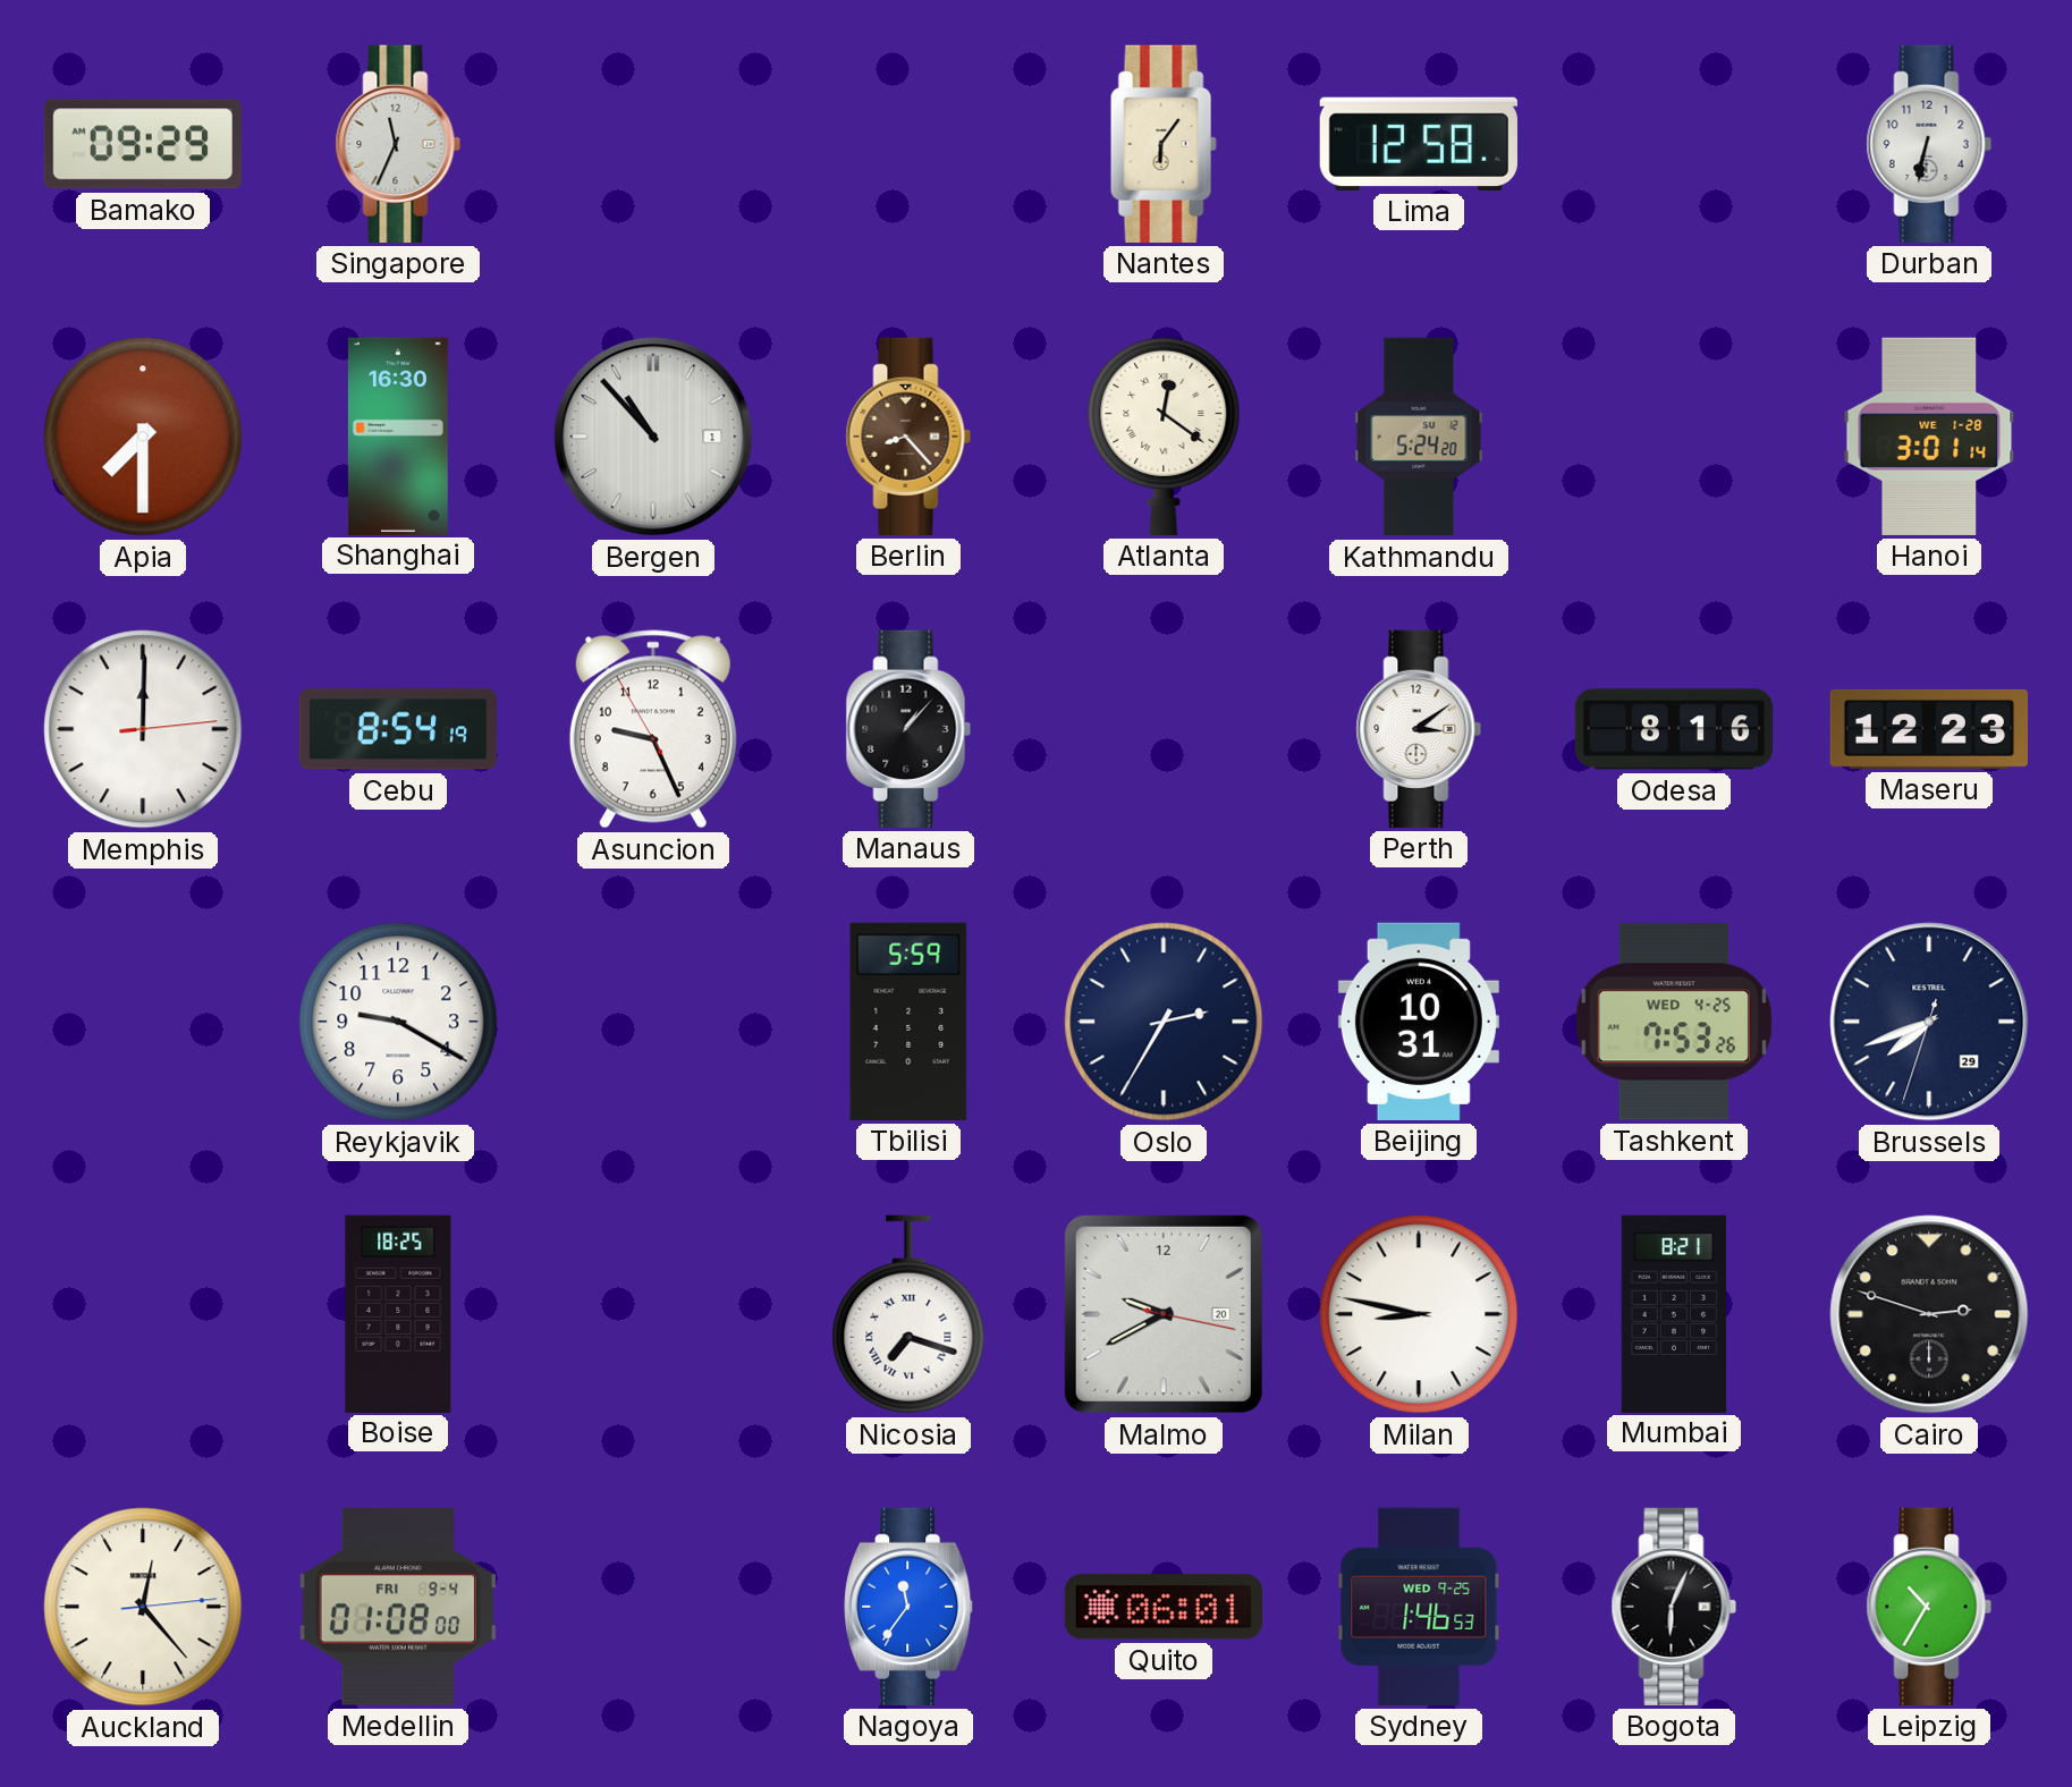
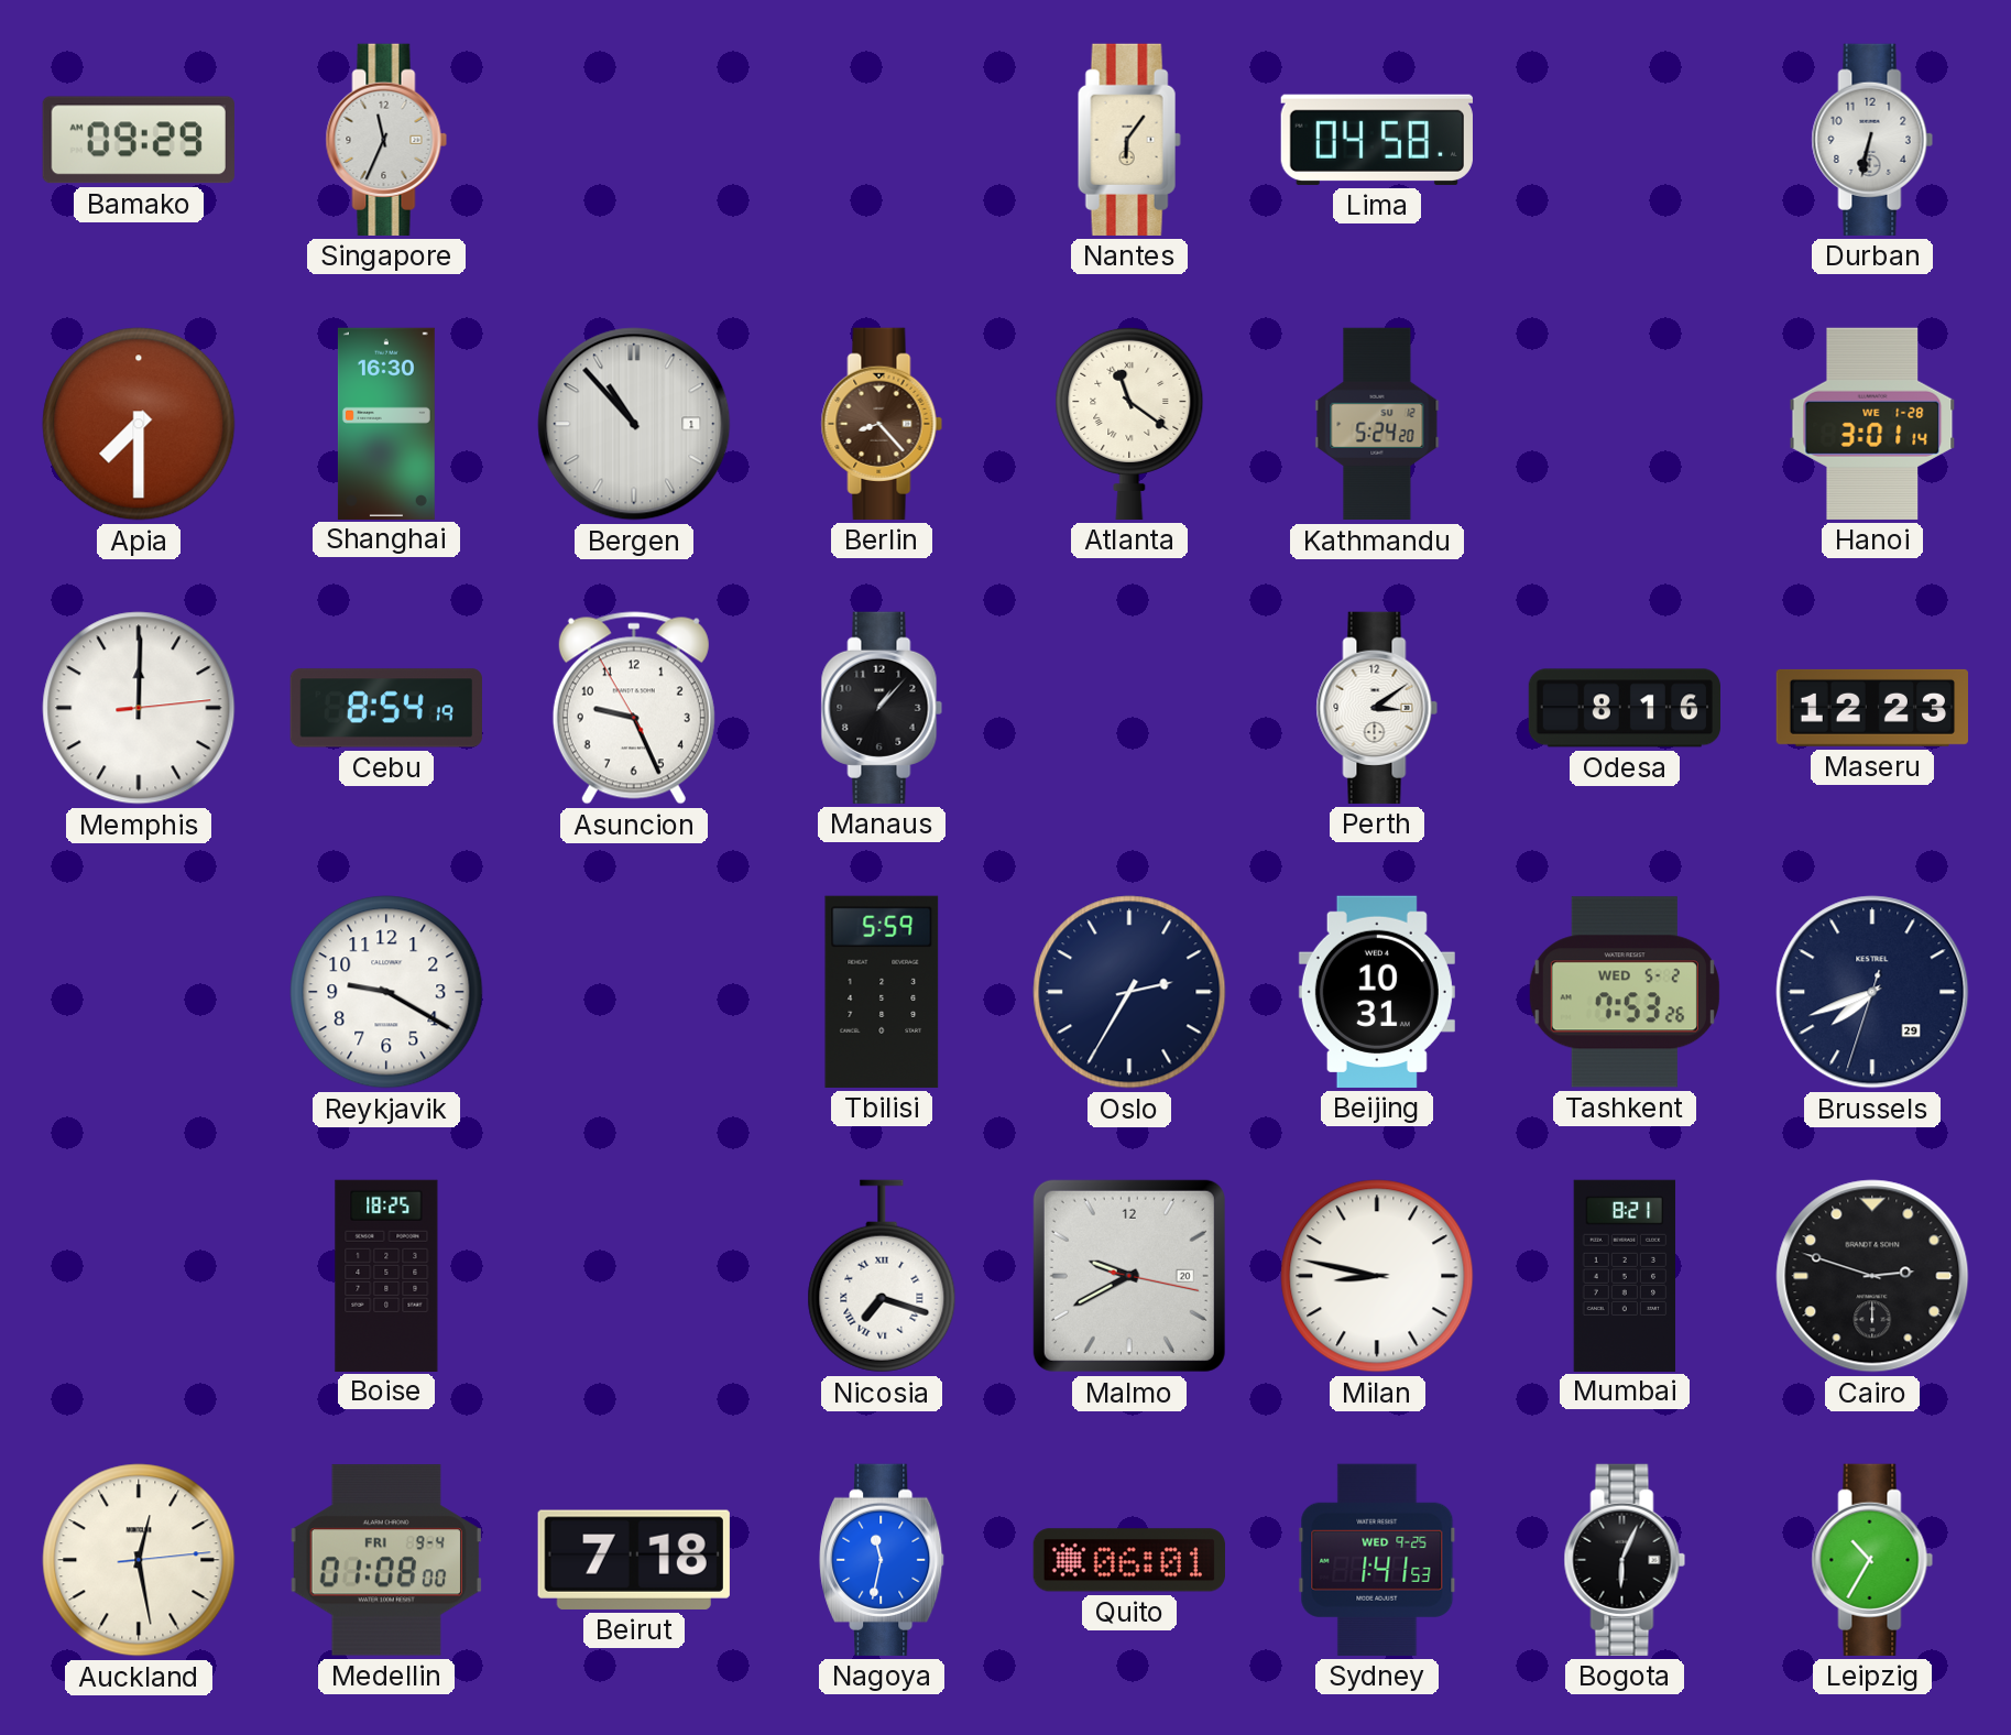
Lima: 12:58 -> 04:58 (1377, 140)
Atlanta: 12:21 -> 11:21 (1129, 423)
Tashkent date: WED 4-25 -> WED 5-2 (1625, 992)
Auckland: 12:23 -> 12:28 (139, 1560)
Beirut: none -> 7:18 (634, 1560)
Nagoya: 11:36 -> 11:32 (883, 1560)
Sydney: 1:46 -> 1:41 (1377, 1560)
